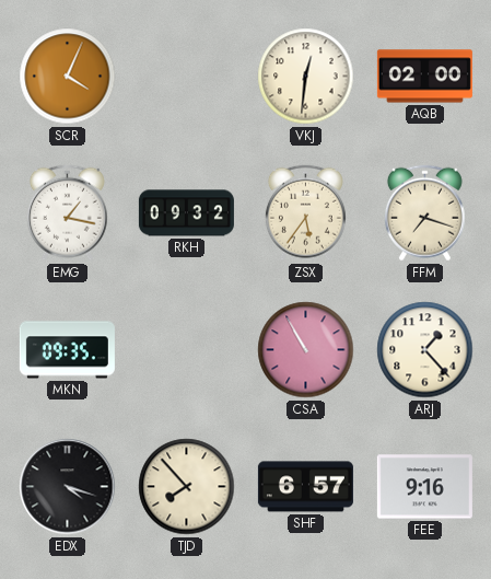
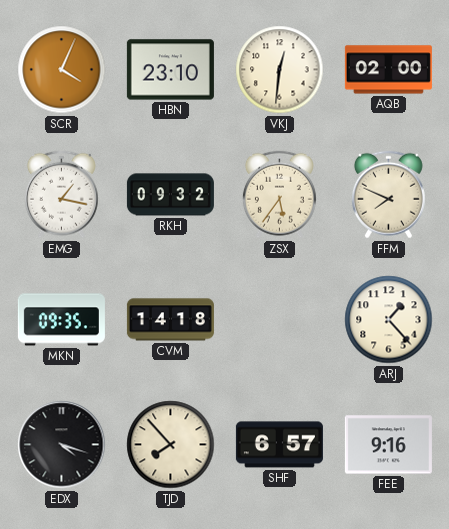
HBN: none -> 23:10 (170, 70)
FFM: 7:18 -> 7:49 (388, 195)
CVM: none -> 14:18 (170, 320)
CSA: 10:55 -> none (306, 350)
